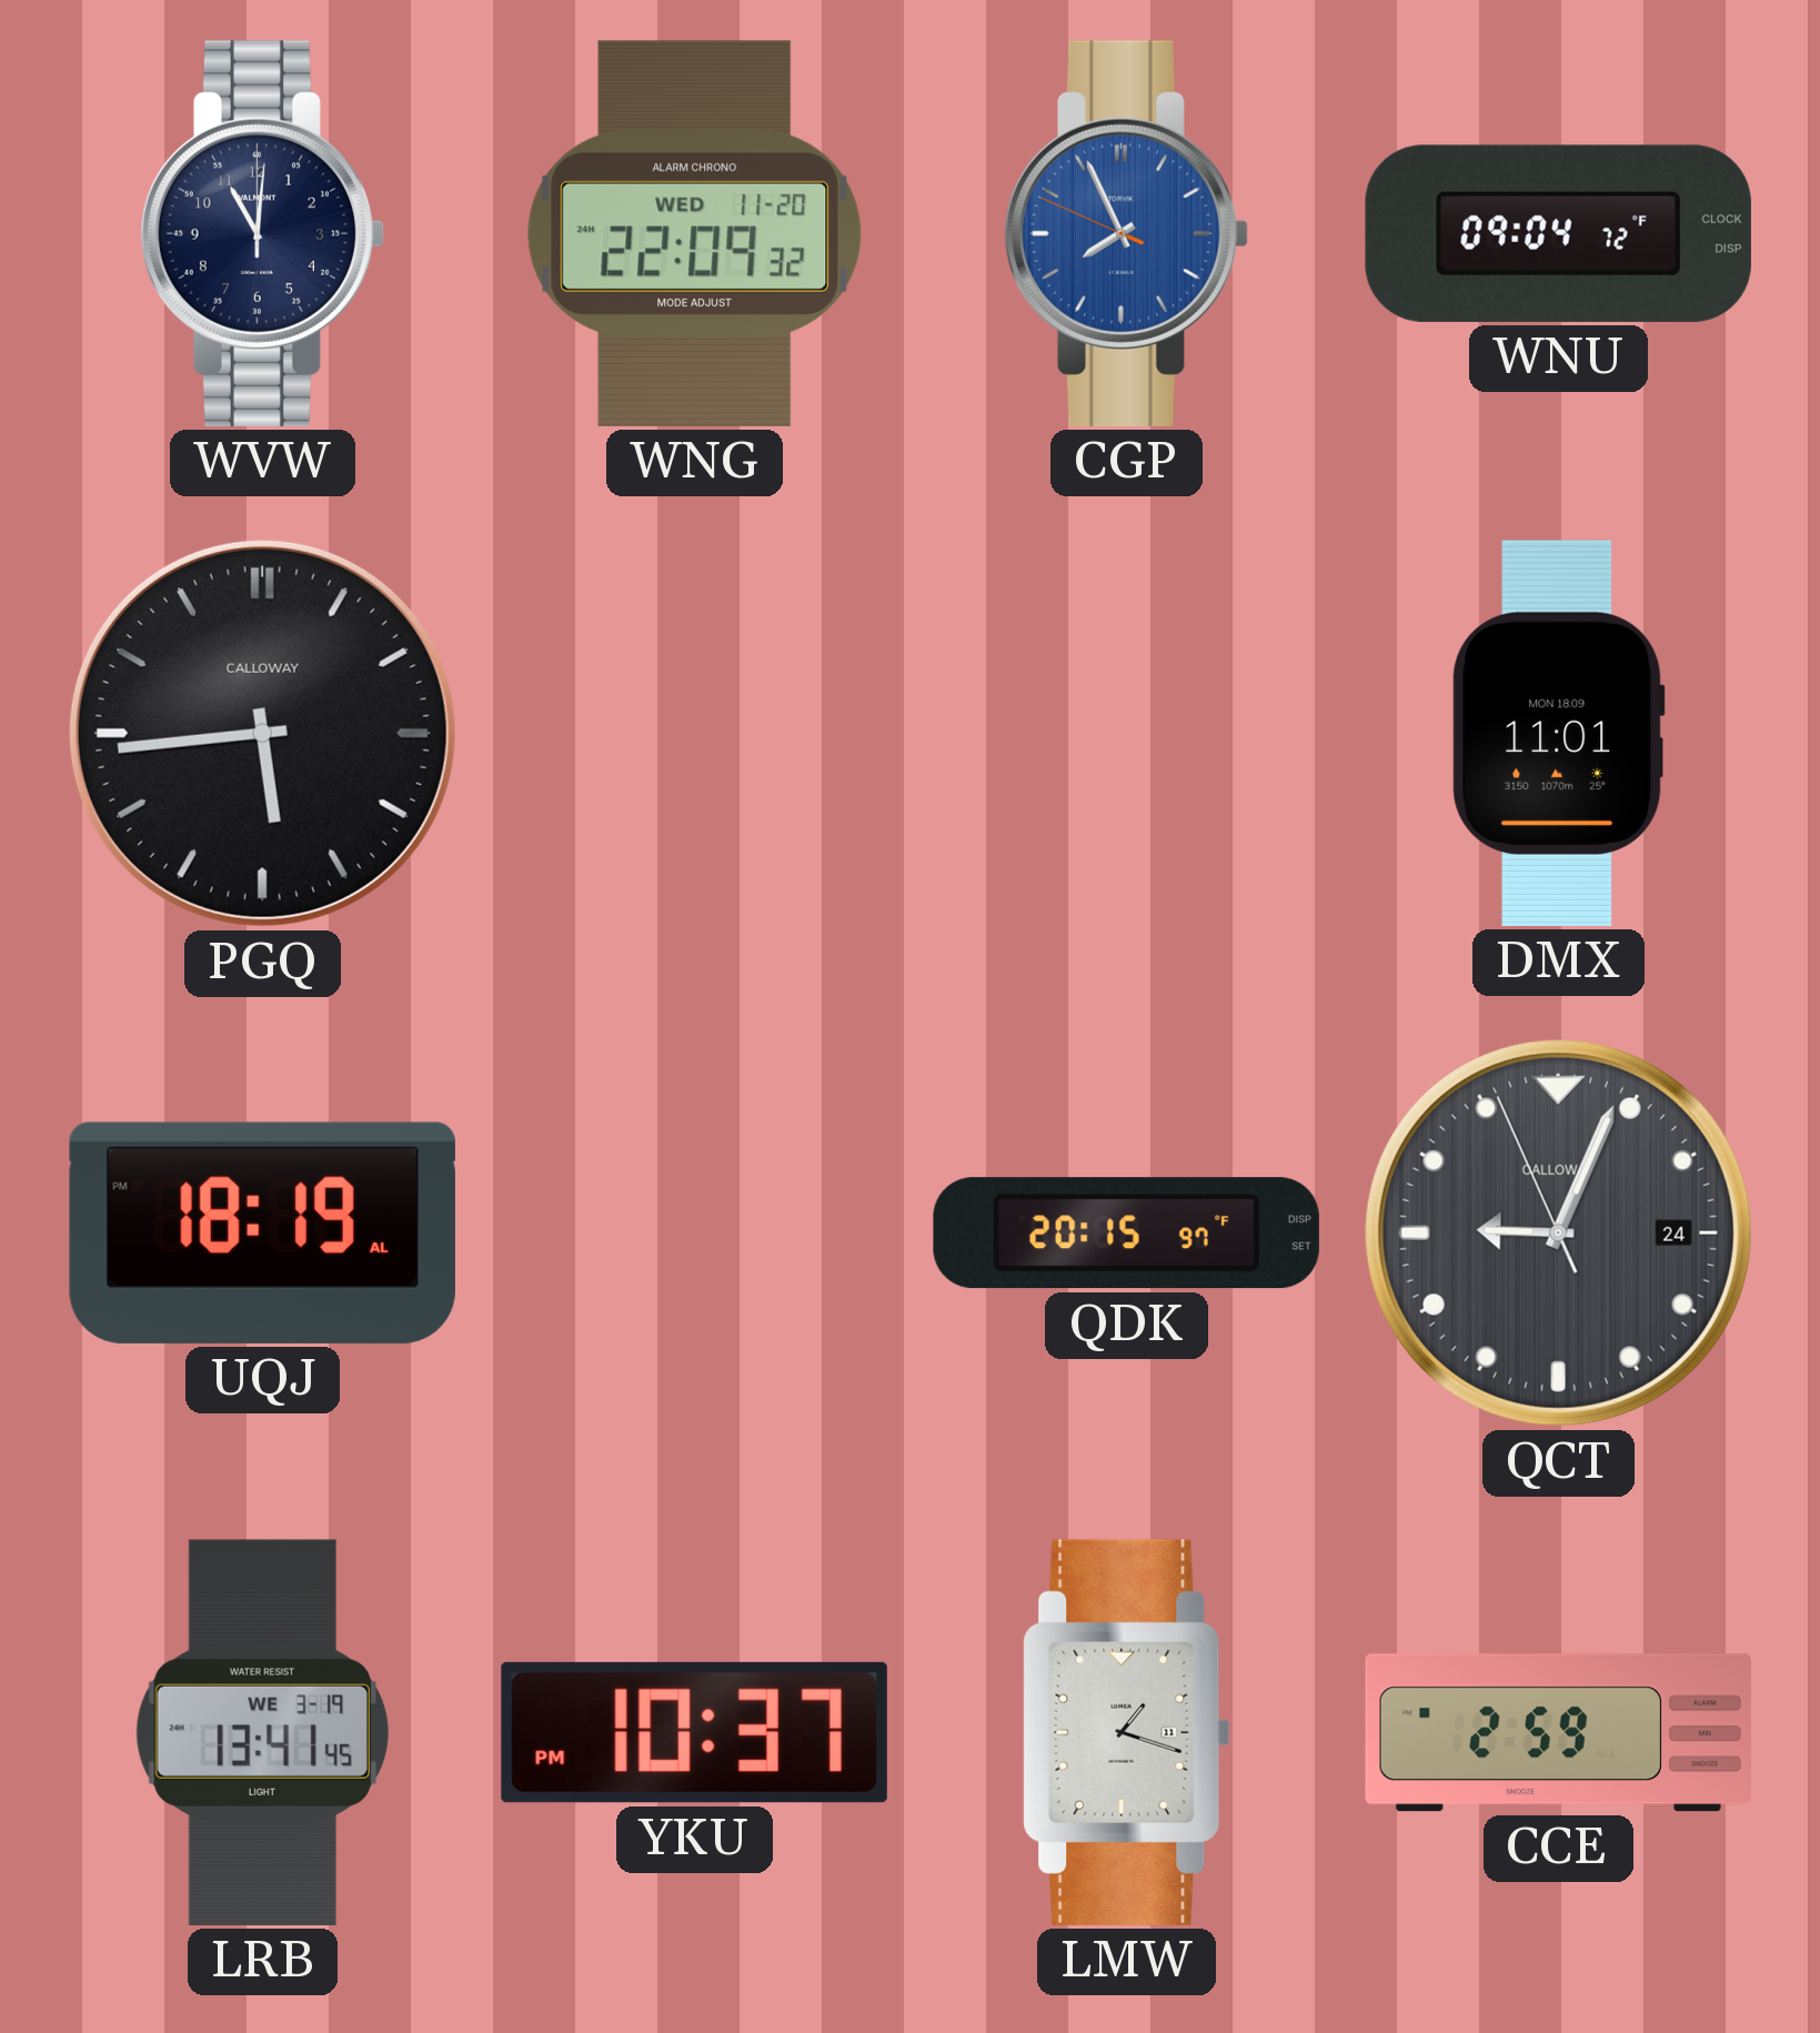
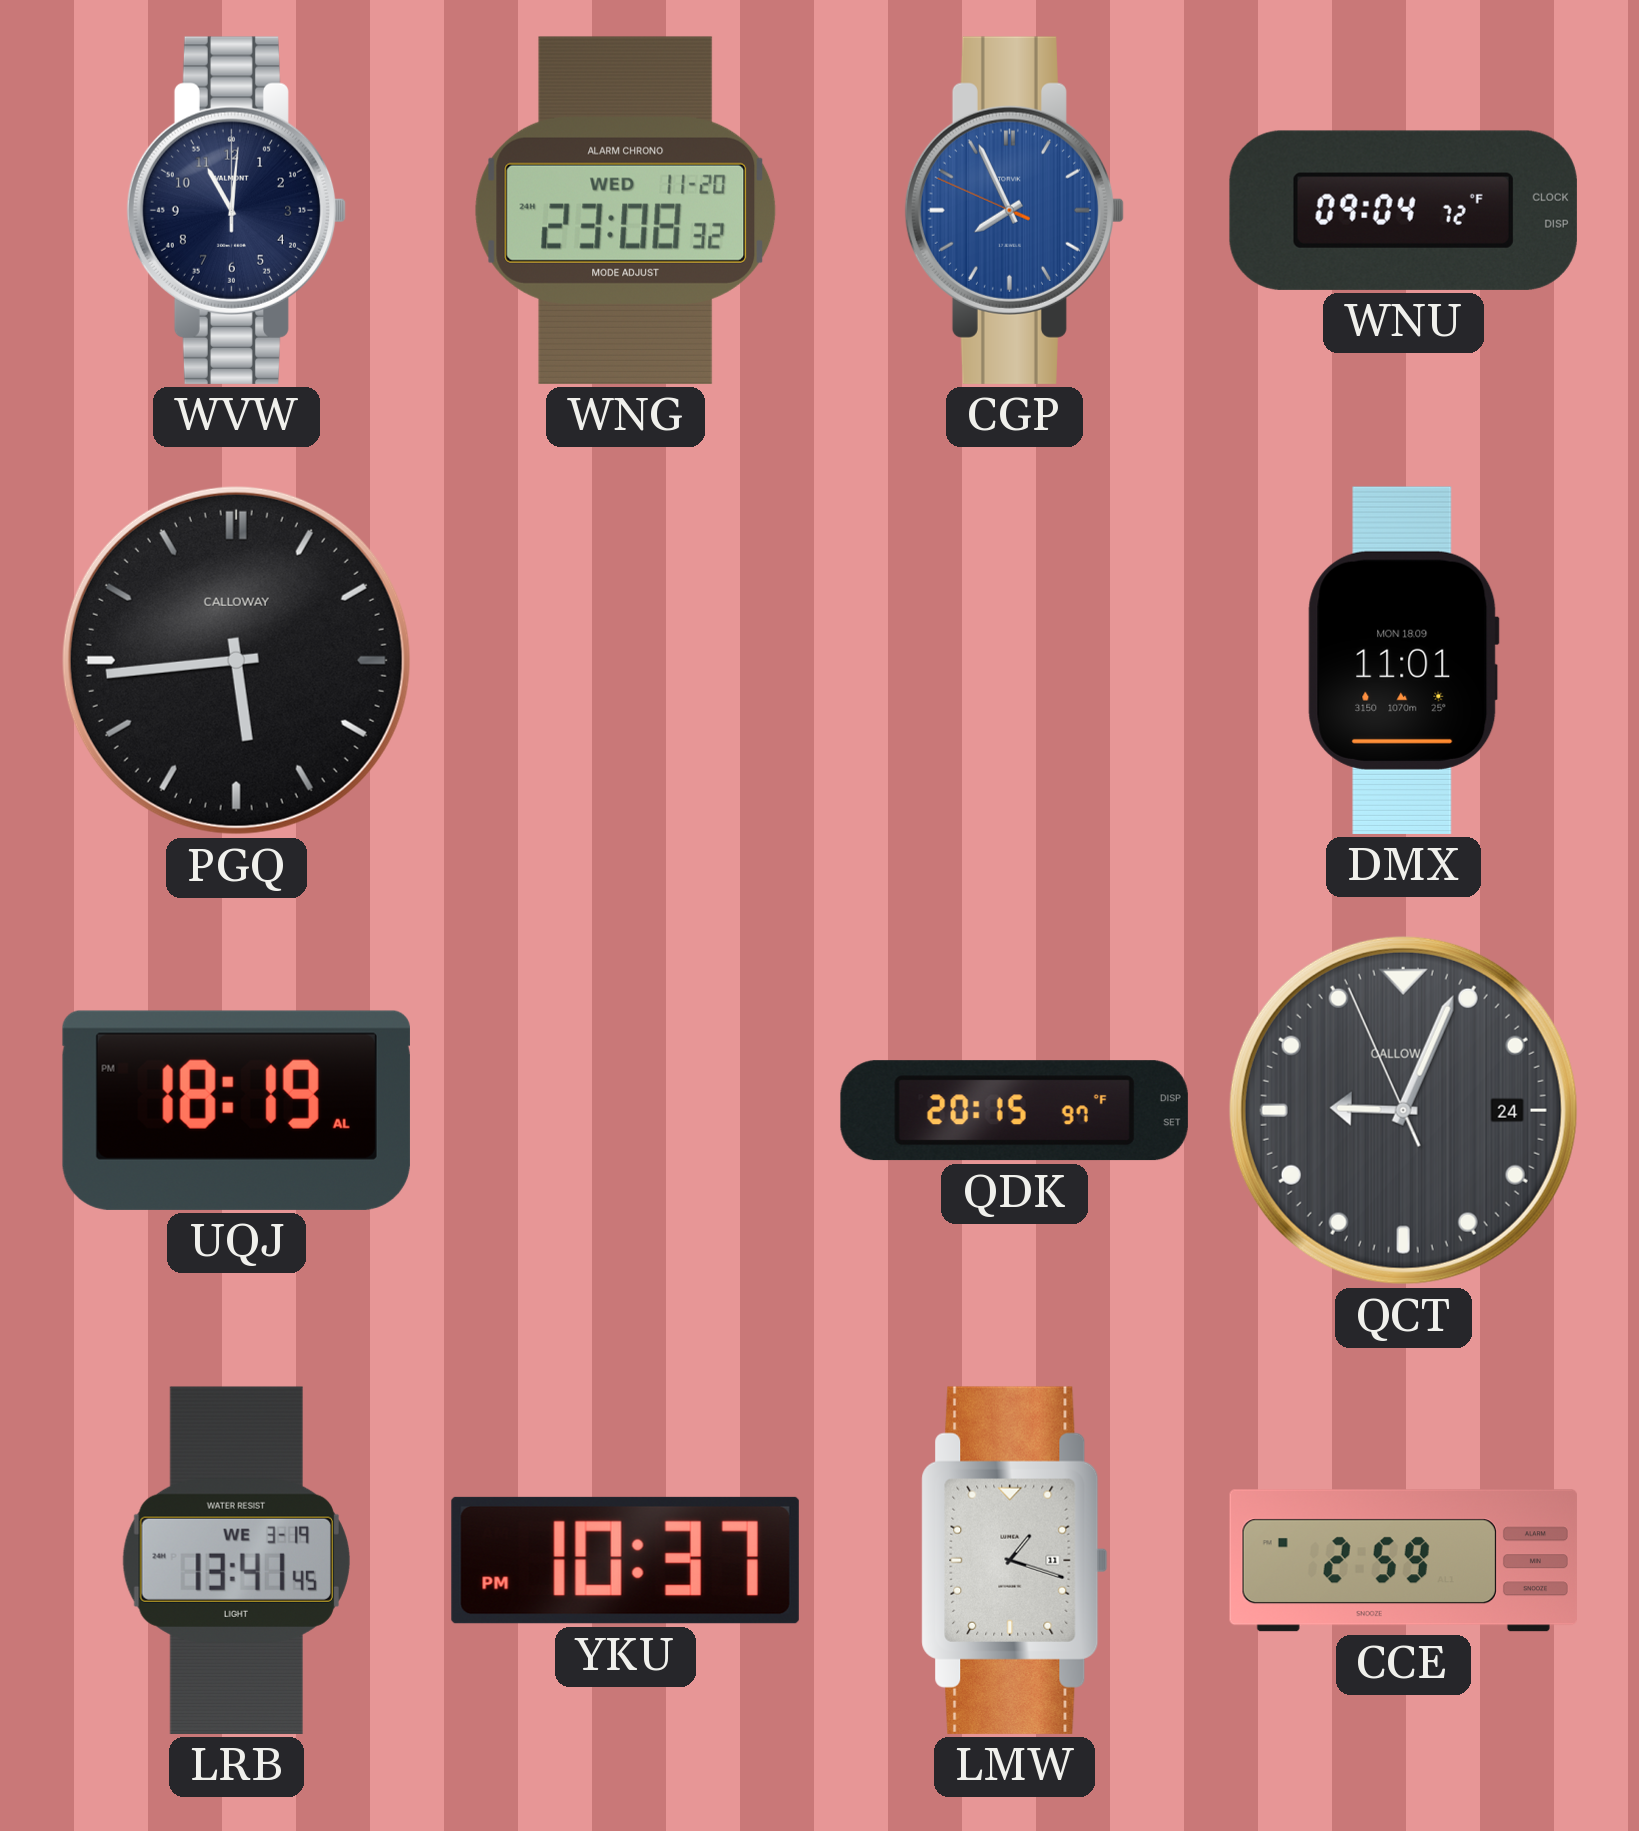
WNG: 22:09 -> 23:08 (626, 210)
